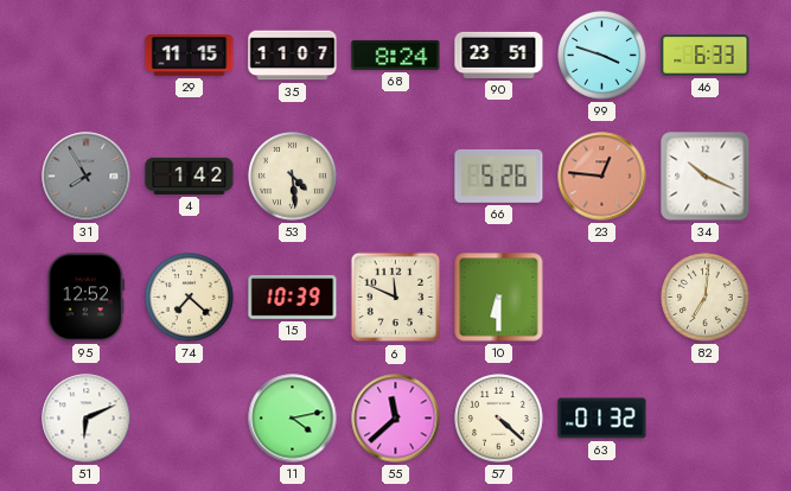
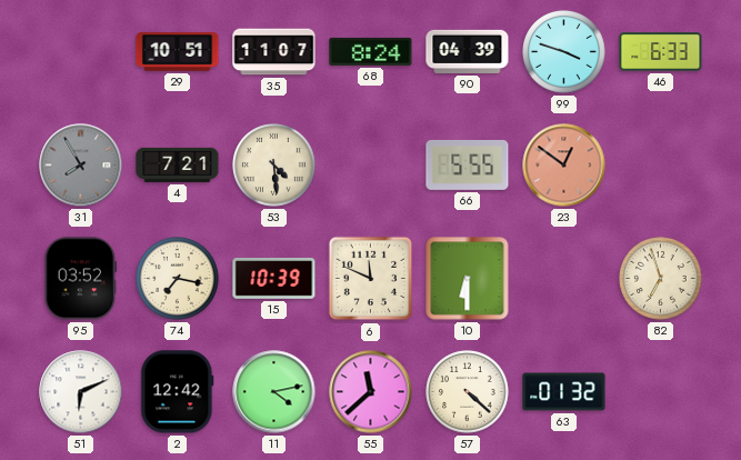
29: 11:15 -> 10:51 (178, 52)
90: 23:51 -> 04:39 (468, 51)
4: 1:42 -> 7:21 (178, 164)
66: 5:26 -> 5:55 (468, 164)
23: 12:46 -> 12:51 (564, 166)
34: 10:19 -> none (706, 177)
95: 12:52 -> 03:52 (81, 279)
74: 7:22 -> 7:17 (178, 279)
82: 7:01 -> 6:57 (661, 279)
2: none -> 12:42 (178, 392)
